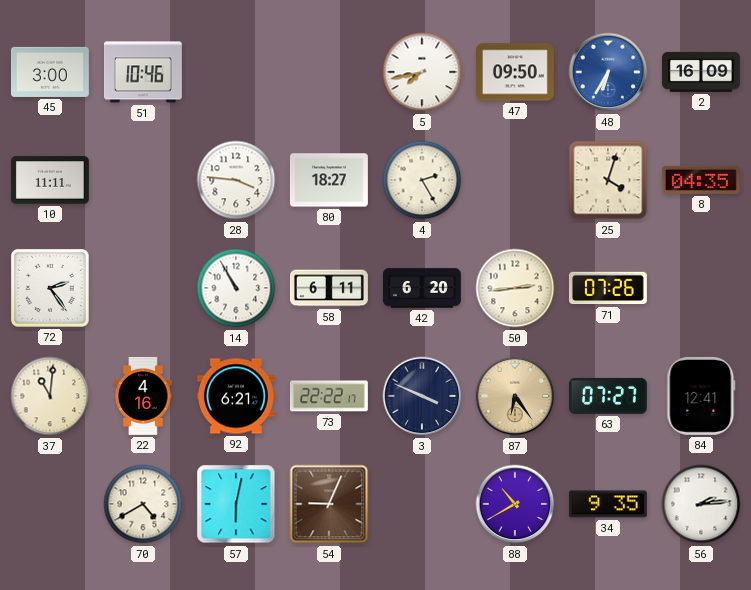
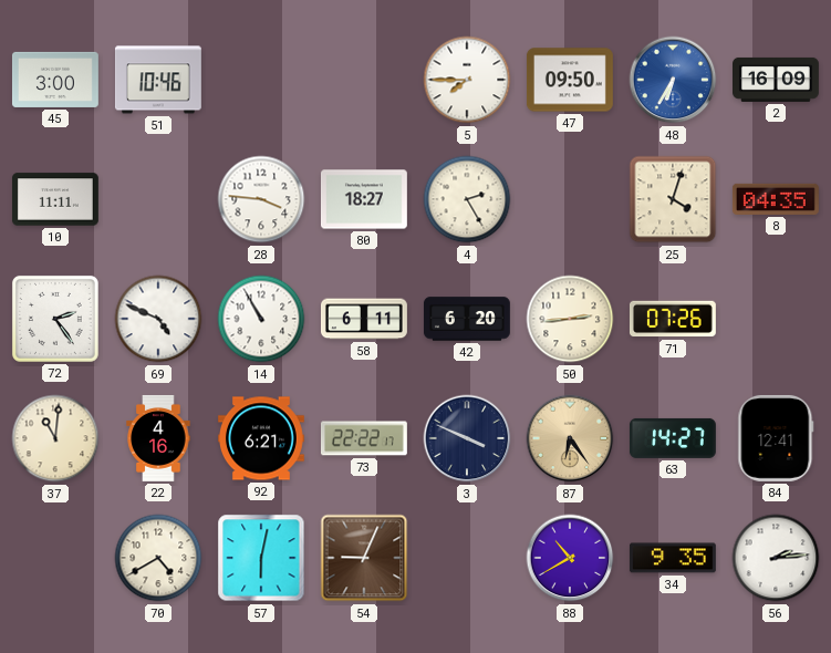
5: 7:43 -> 7:45 (467, 80)
69: none -> 4:49 (158, 319)
63: 07:27 -> 14:27 (673, 438)
